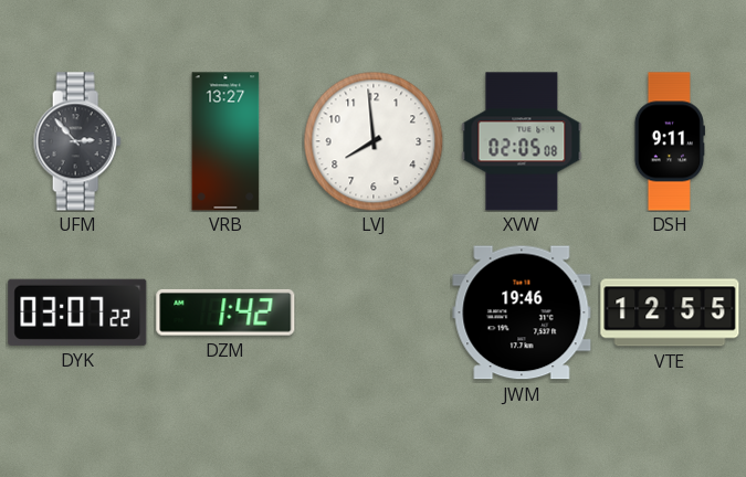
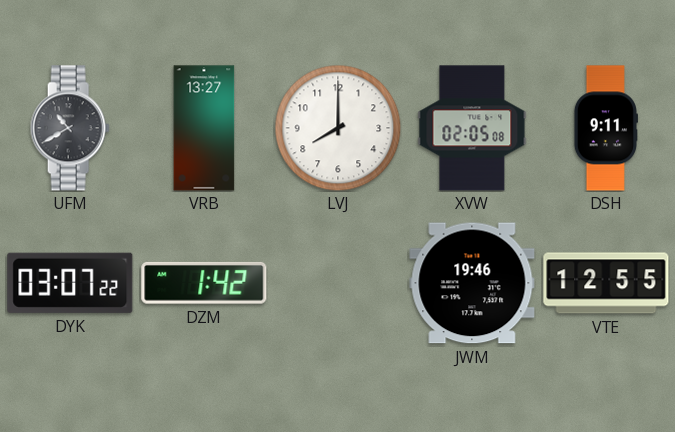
UFM: 2:53 -> 10:40 (70, 128)
LVJ: 7:59 -> 8:00 (338, 128)
